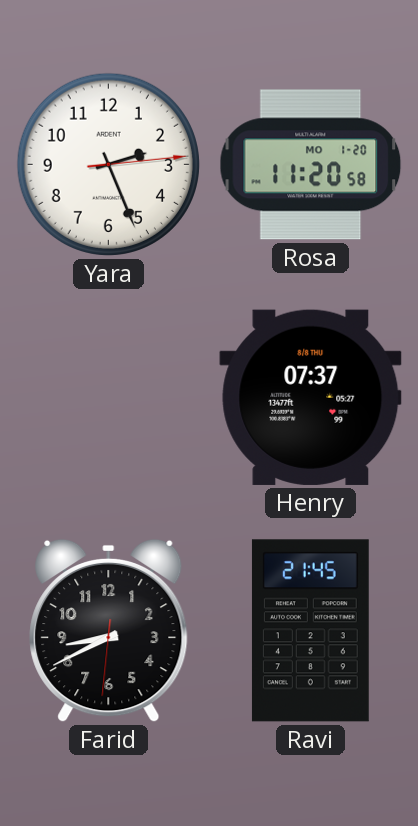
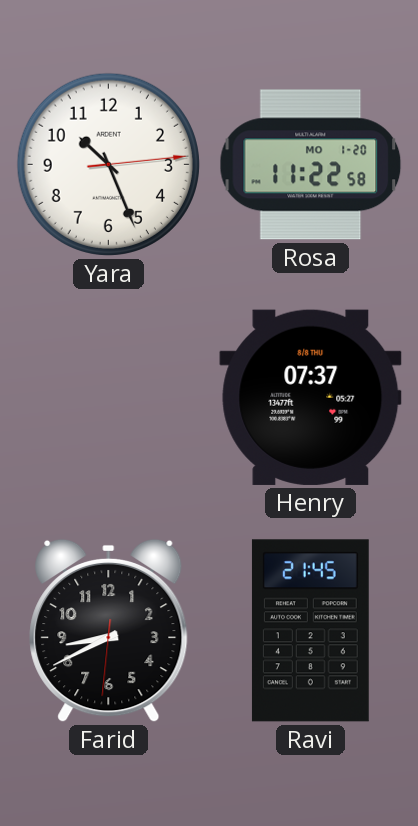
Yara: 2:26 -> 10:26 (108, 164)
Rosa: 11:20 -> 11:22 (311, 165)
